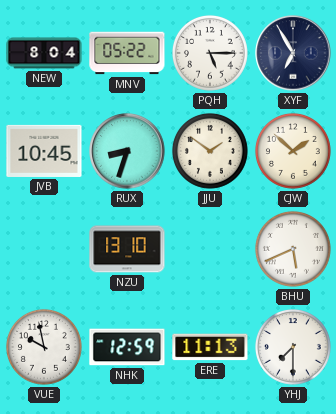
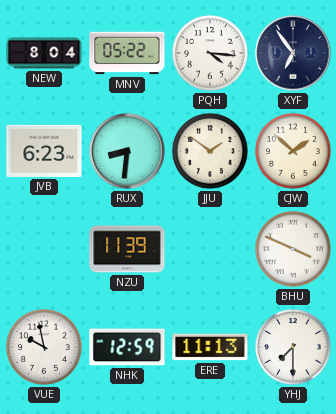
PQH: 5:15 -> 4:16 (210, 53)
XYF: 6:55 -> 6:54 (293, 53)
JVB: 10:45 -> 6:23 (44, 151)
RUX: 8:33 -> 8:31 (127, 151)
NZU: 13:10 -> 11:39 (127, 249)
BHU: 5:41 -> 3:49 (293, 249)
